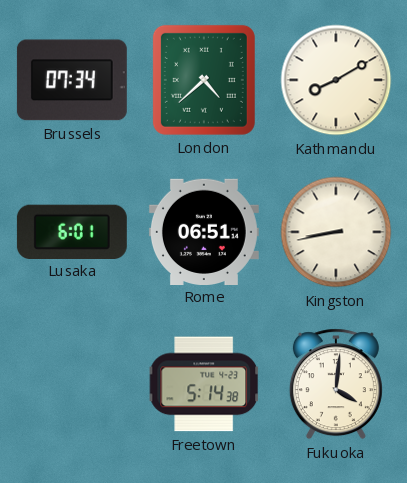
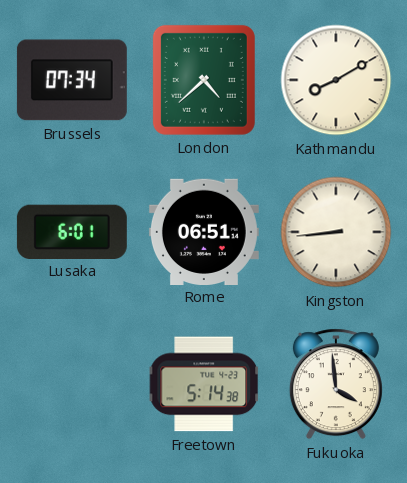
Kingston: 8:43 -> 8:44 (336, 232)
Fukuoka: 4:01 -> 3:59 (336, 384)
